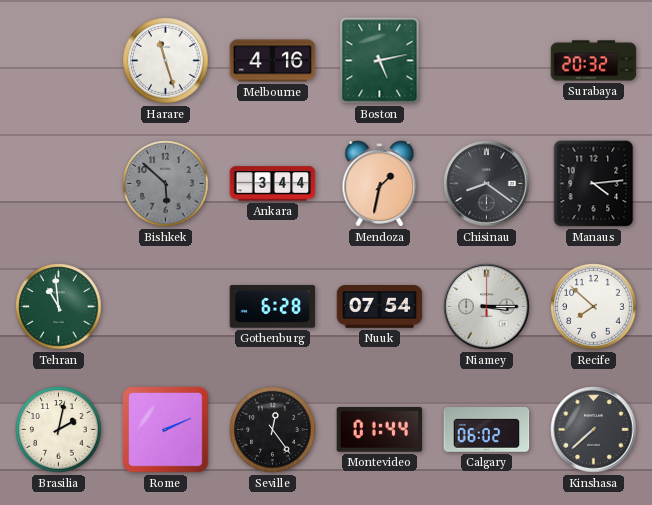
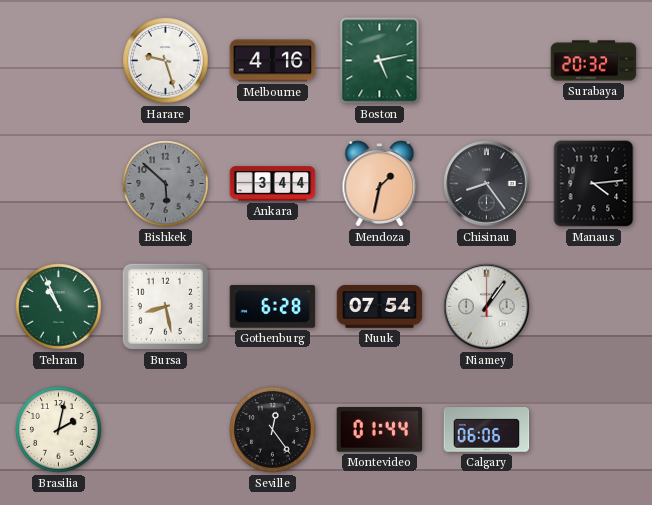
Harare: 11:27 -> 9:27 (166, 61)
Chisinau: 8:21 -> 8:24 (487, 184)
Tehran: 10:59 -> 10:56 (59, 307)
Bursa: none -> 8:28 (165, 306)
Niamey: 3:15 -> 1:06 (487, 307)
Recife: 7:52 -> none (594, 307)
Rome: 2:11 -> none (166, 430)
Calgary: 06:02 -> 06:06 (487, 430)
Kinshasa: 7:38 -> none (594, 430)
